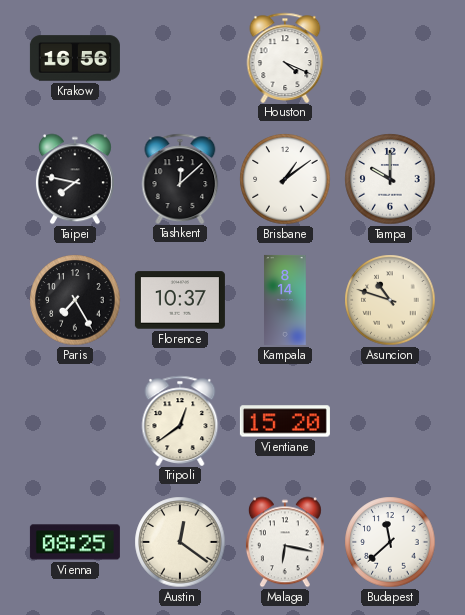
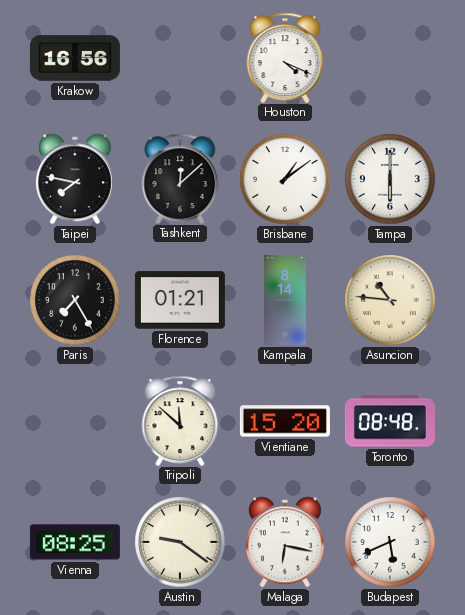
Tampa: 10:00 -> 6:00 (390, 179)
Florence: 10:37 -> 01:21 (180, 300)
Asuncion: 10:48 -> 10:46 (390, 300)
Tripoli: 12:39 -> 11:52 (180, 420)
Toronto: none -> 08:48 (390, 421)
Austin: 12:21 -> 9:21 (180, 542)
Budapest: 11:38 -> 5:41 (390, 542)
